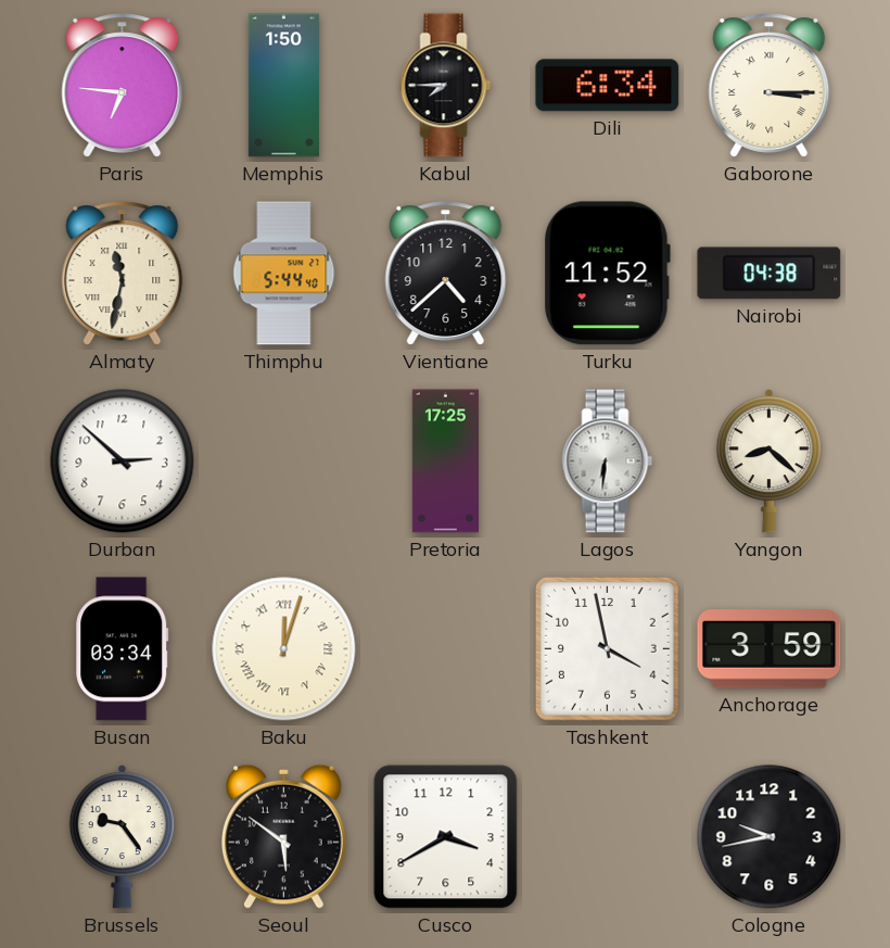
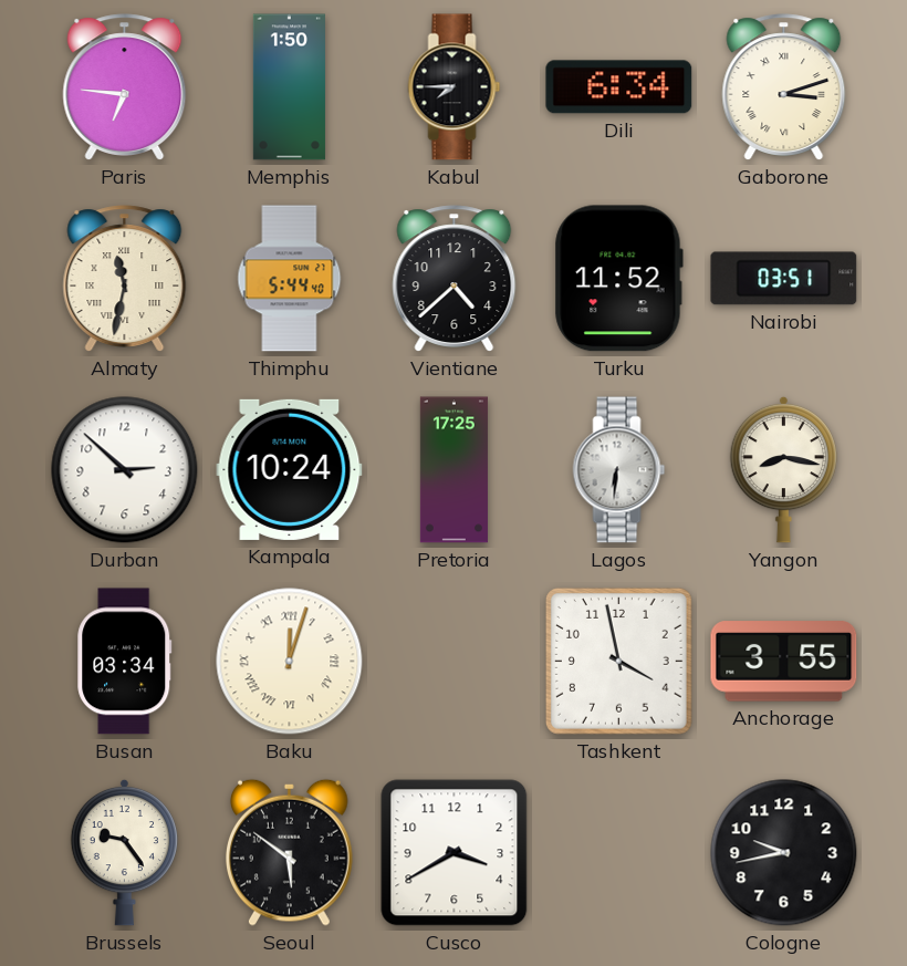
Gaborone: 3:15 -> 3:12 (784, 87)
Nairobi: 04:38 -> 03:51 (784, 279)
Kampala: none -> 10:24 (290, 469)
Yangon: 8:22 -> 8:17 (783, 469)
Anchorage: 3:59 -> 3:55 (784, 662)
